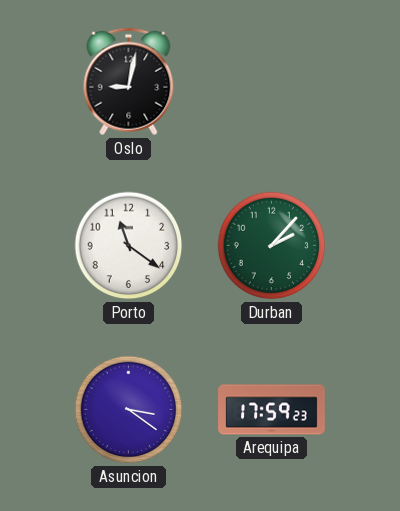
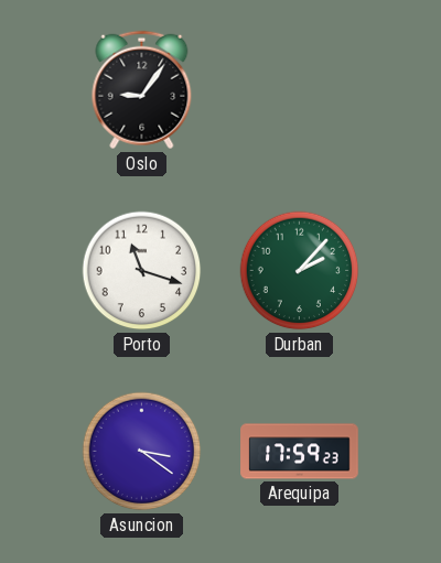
Oslo: 9:02 -> 9:06 (142, 90)
Porto: 11:21 -> 11:18 (142, 271)
